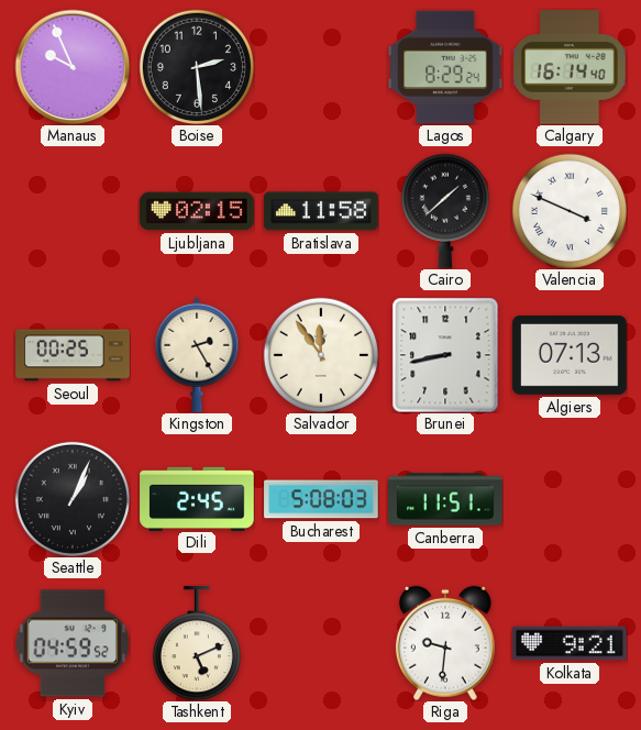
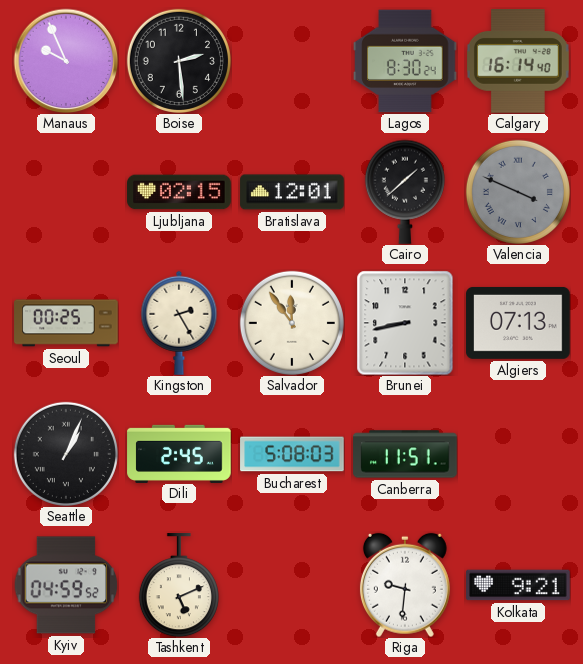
Lagos: 8:29 -> 8:30 (405, 61)
Bratislava: 11:58 -> 12:01 (292, 192)
Valencia dial: white -> grey (518, 192)
